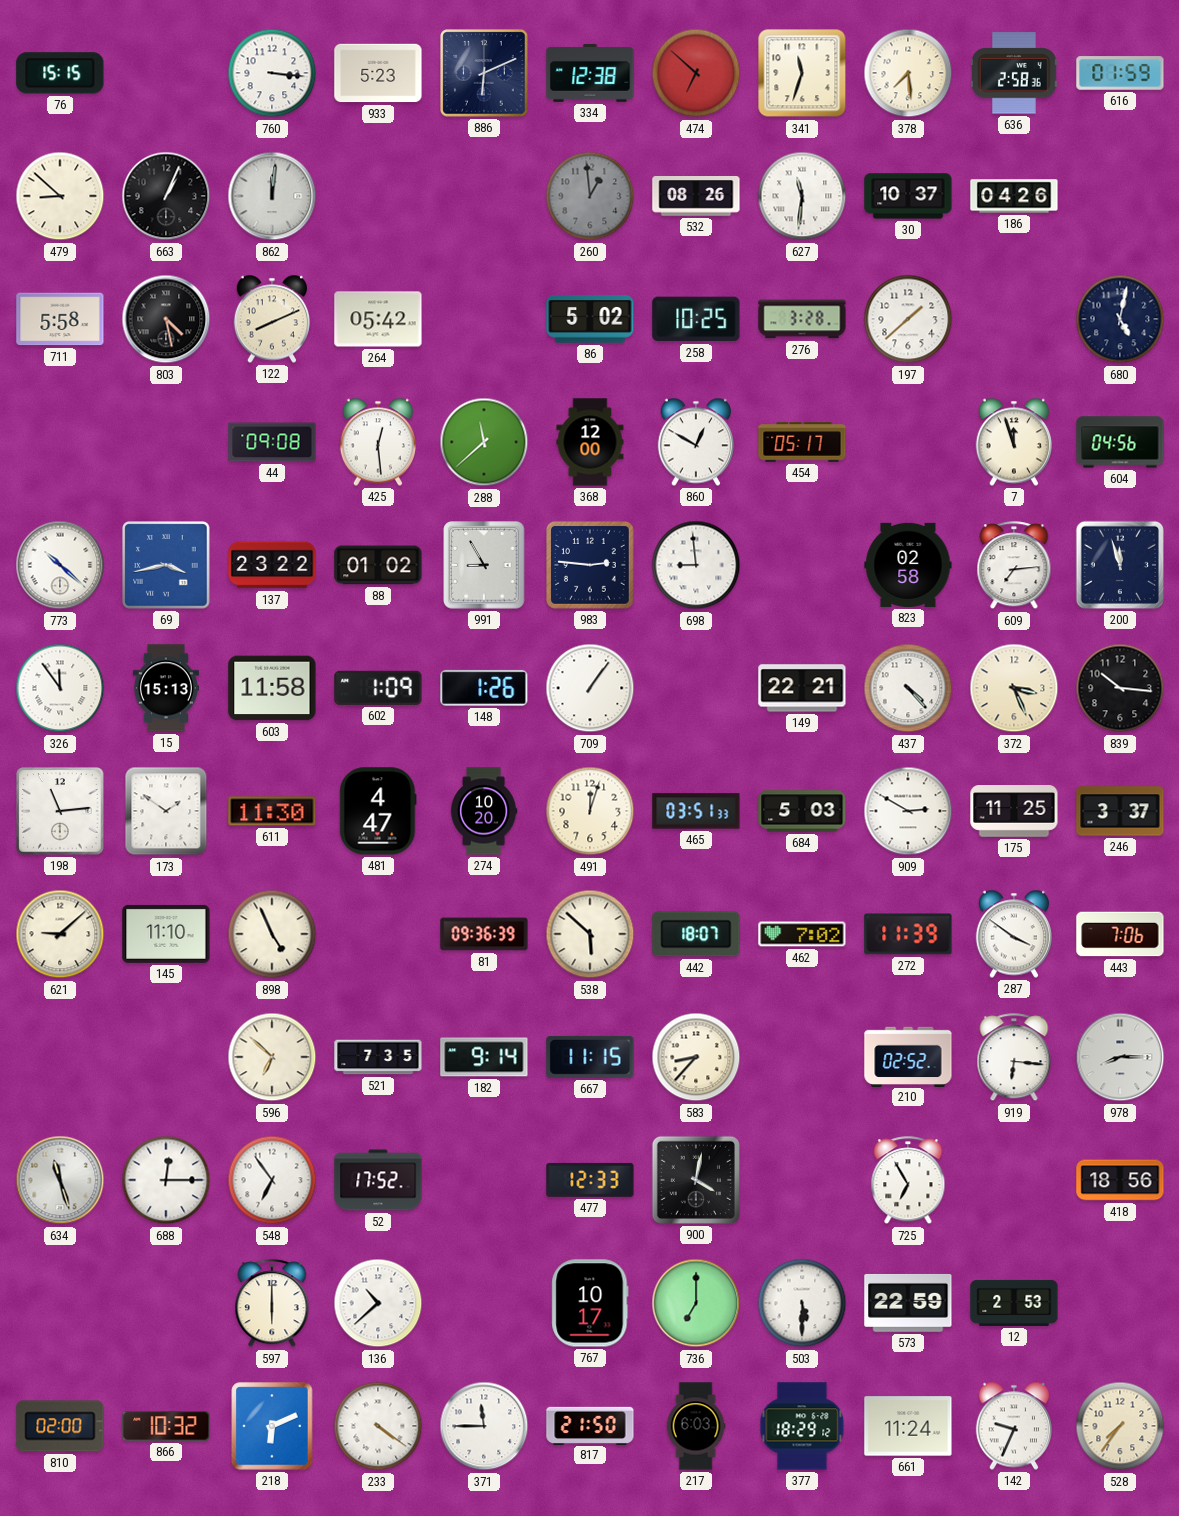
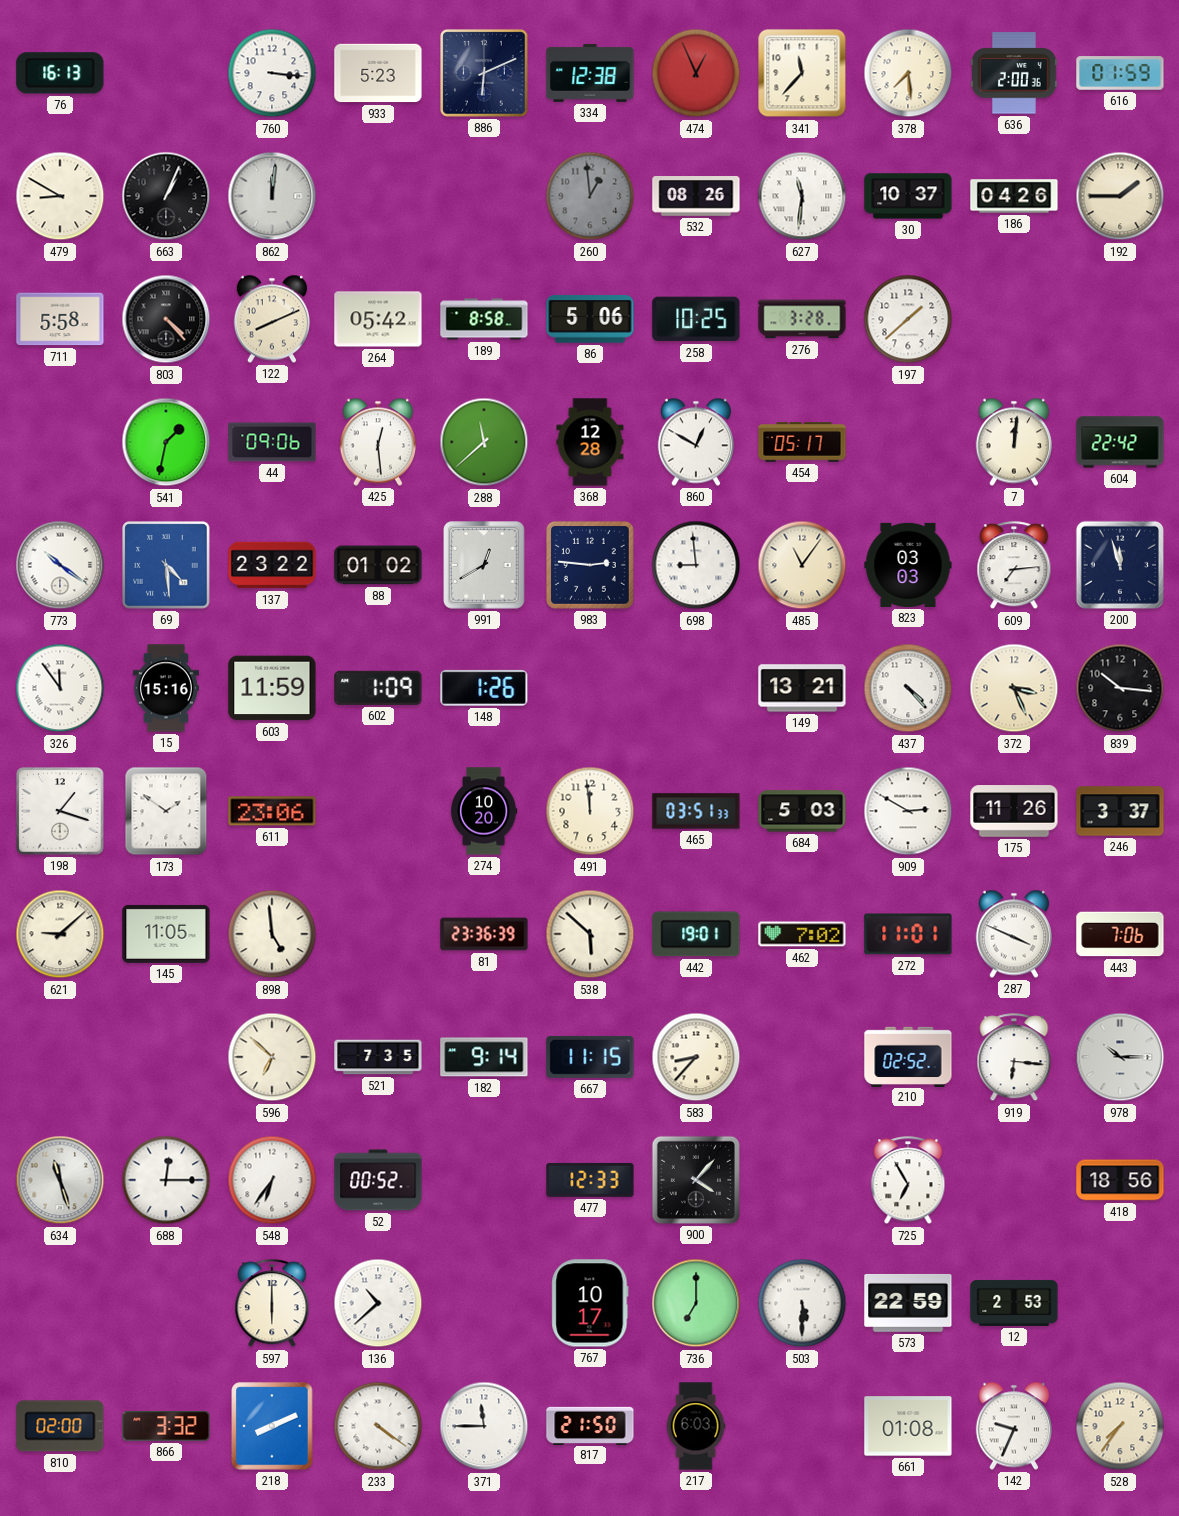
76: 15:15 -> 16:13 (60, 73)
474: 6:52 -> 12:56 (696, 73)
341: 11:33 -> 11:37 (802, 73)
636: 2:58 -> 2:00 (1015, 73)
479: 8:52 -> 8:50 (60, 196)
192: none -> 1:45 (1120, 196)
803: 4:28 -> 4:23 (166, 319)
189: none -> 8:58 (484, 319)
86: 5:02 -> 5:06 (590, 319)
680: 5:02 -> none (1120, 319)
541: none -> 1:32 (166, 442)
44: 09:08 -> 09:06 (272, 442)
368: 12:00 -> 12:28 (590, 442)
7: 11:57 -> 12:01 (1013, 442)
604: 04:56 -> 22:42 (1120, 442)
773: 10:22 -> 10:21 (60, 565)
69: 3:43 -> 4:29 (166, 565)
991: 8:55 -> 12:40 (484, 565)
485: none -> 11:06 (802, 565)
823: 02:58 -> 03:03 (908, 565)
15: 15:13 -> 15:16 (166, 688)
603: 11:58 -> 11:59 (272, 688)
709: 1:06 -> none (590, 688)
149: 22:21 -> 13:21 (802, 688)
198: 11:14 -> 1:18 (60, 811)
611: 11:30 -> 23:06 (272, 811)
481: 4:47 -> none (378, 811)
491: 12:03 -> 11:59 (590, 811)
175: 11:25 -> 11:26 (1014, 811)
145: 11:10 -> 11:05 (166, 934)
898: 4:56 -> 4:59 (272, 934)
81: 09:36 -> 23:36 (484, 934)
442: 18:07 -> 19:01 (696, 934)
272: 11:39 -> 11:01 (908, 934)
287: 3:51 -> 3:49 (1013, 934)
978: 8:15 -> 10:15 (1120, 1057)
548: 6:54 -> 6:36 (272, 1180)
52: 17:52 -> 00:52 (378, 1180)
900: 4:02 -> 4:07 (696, 1180)
866: 10:32 -> 3:32 (166, 1426)
218: 6:11 -> 8:11 (272, 1426)
377: 18:29 -> none (802, 1426)
661: 11:24 -> 01:08 (908, 1426)
